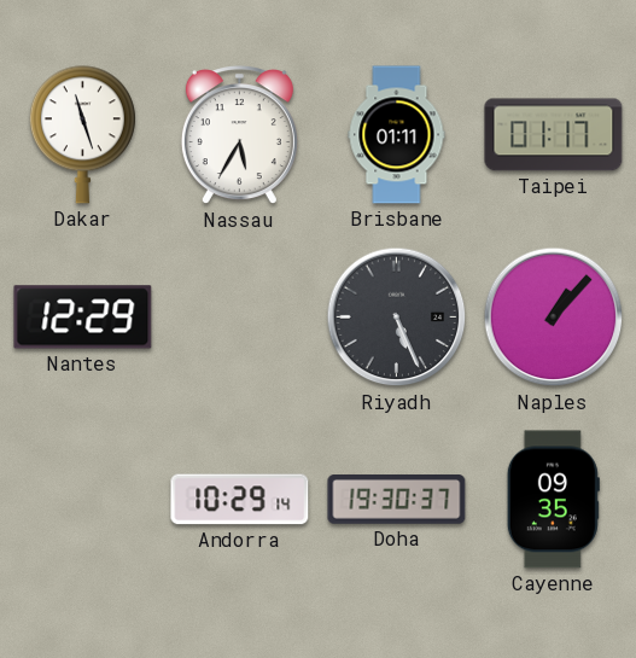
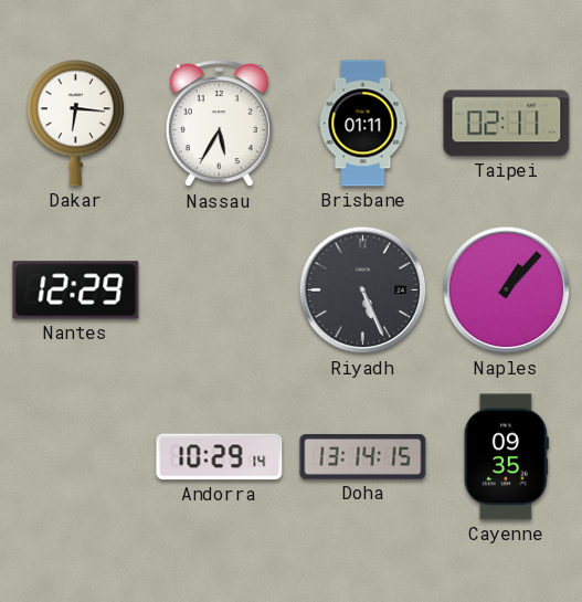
Dakar: 11:27 -> 6:16 (75, 124)
Taipei: 01:17 -> 02:11 (507, 124)
Doha: 19:30 -> 13:14 (363, 457)
